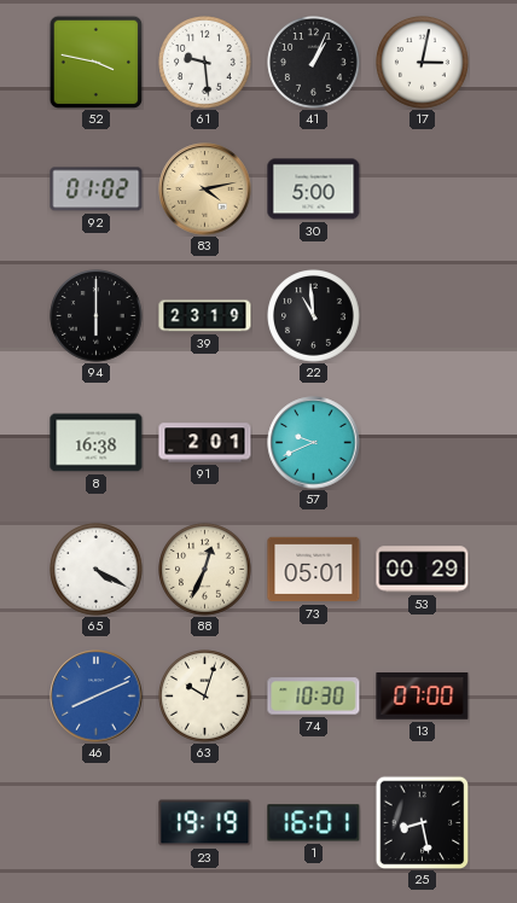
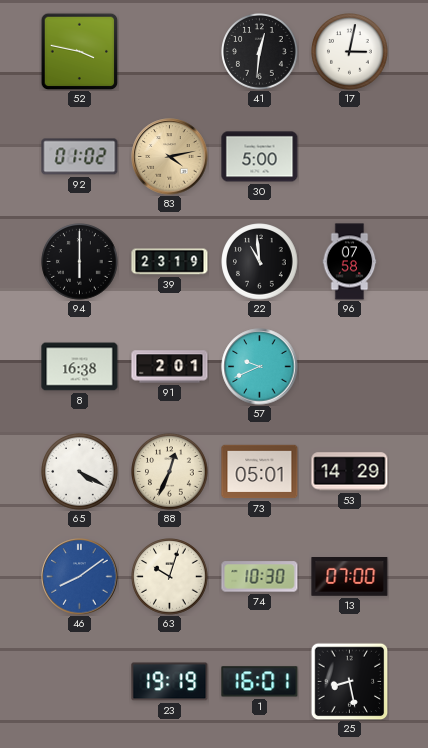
61: 9:29 -> none (205, 63)
41: 1:04 -> 12:31 (260, 52)
96: none -> 07:58 (350, 262)
53: 00:29 -> 14:29 (350, 472)
46: 8:11 -> 8:09 (80, 577)
